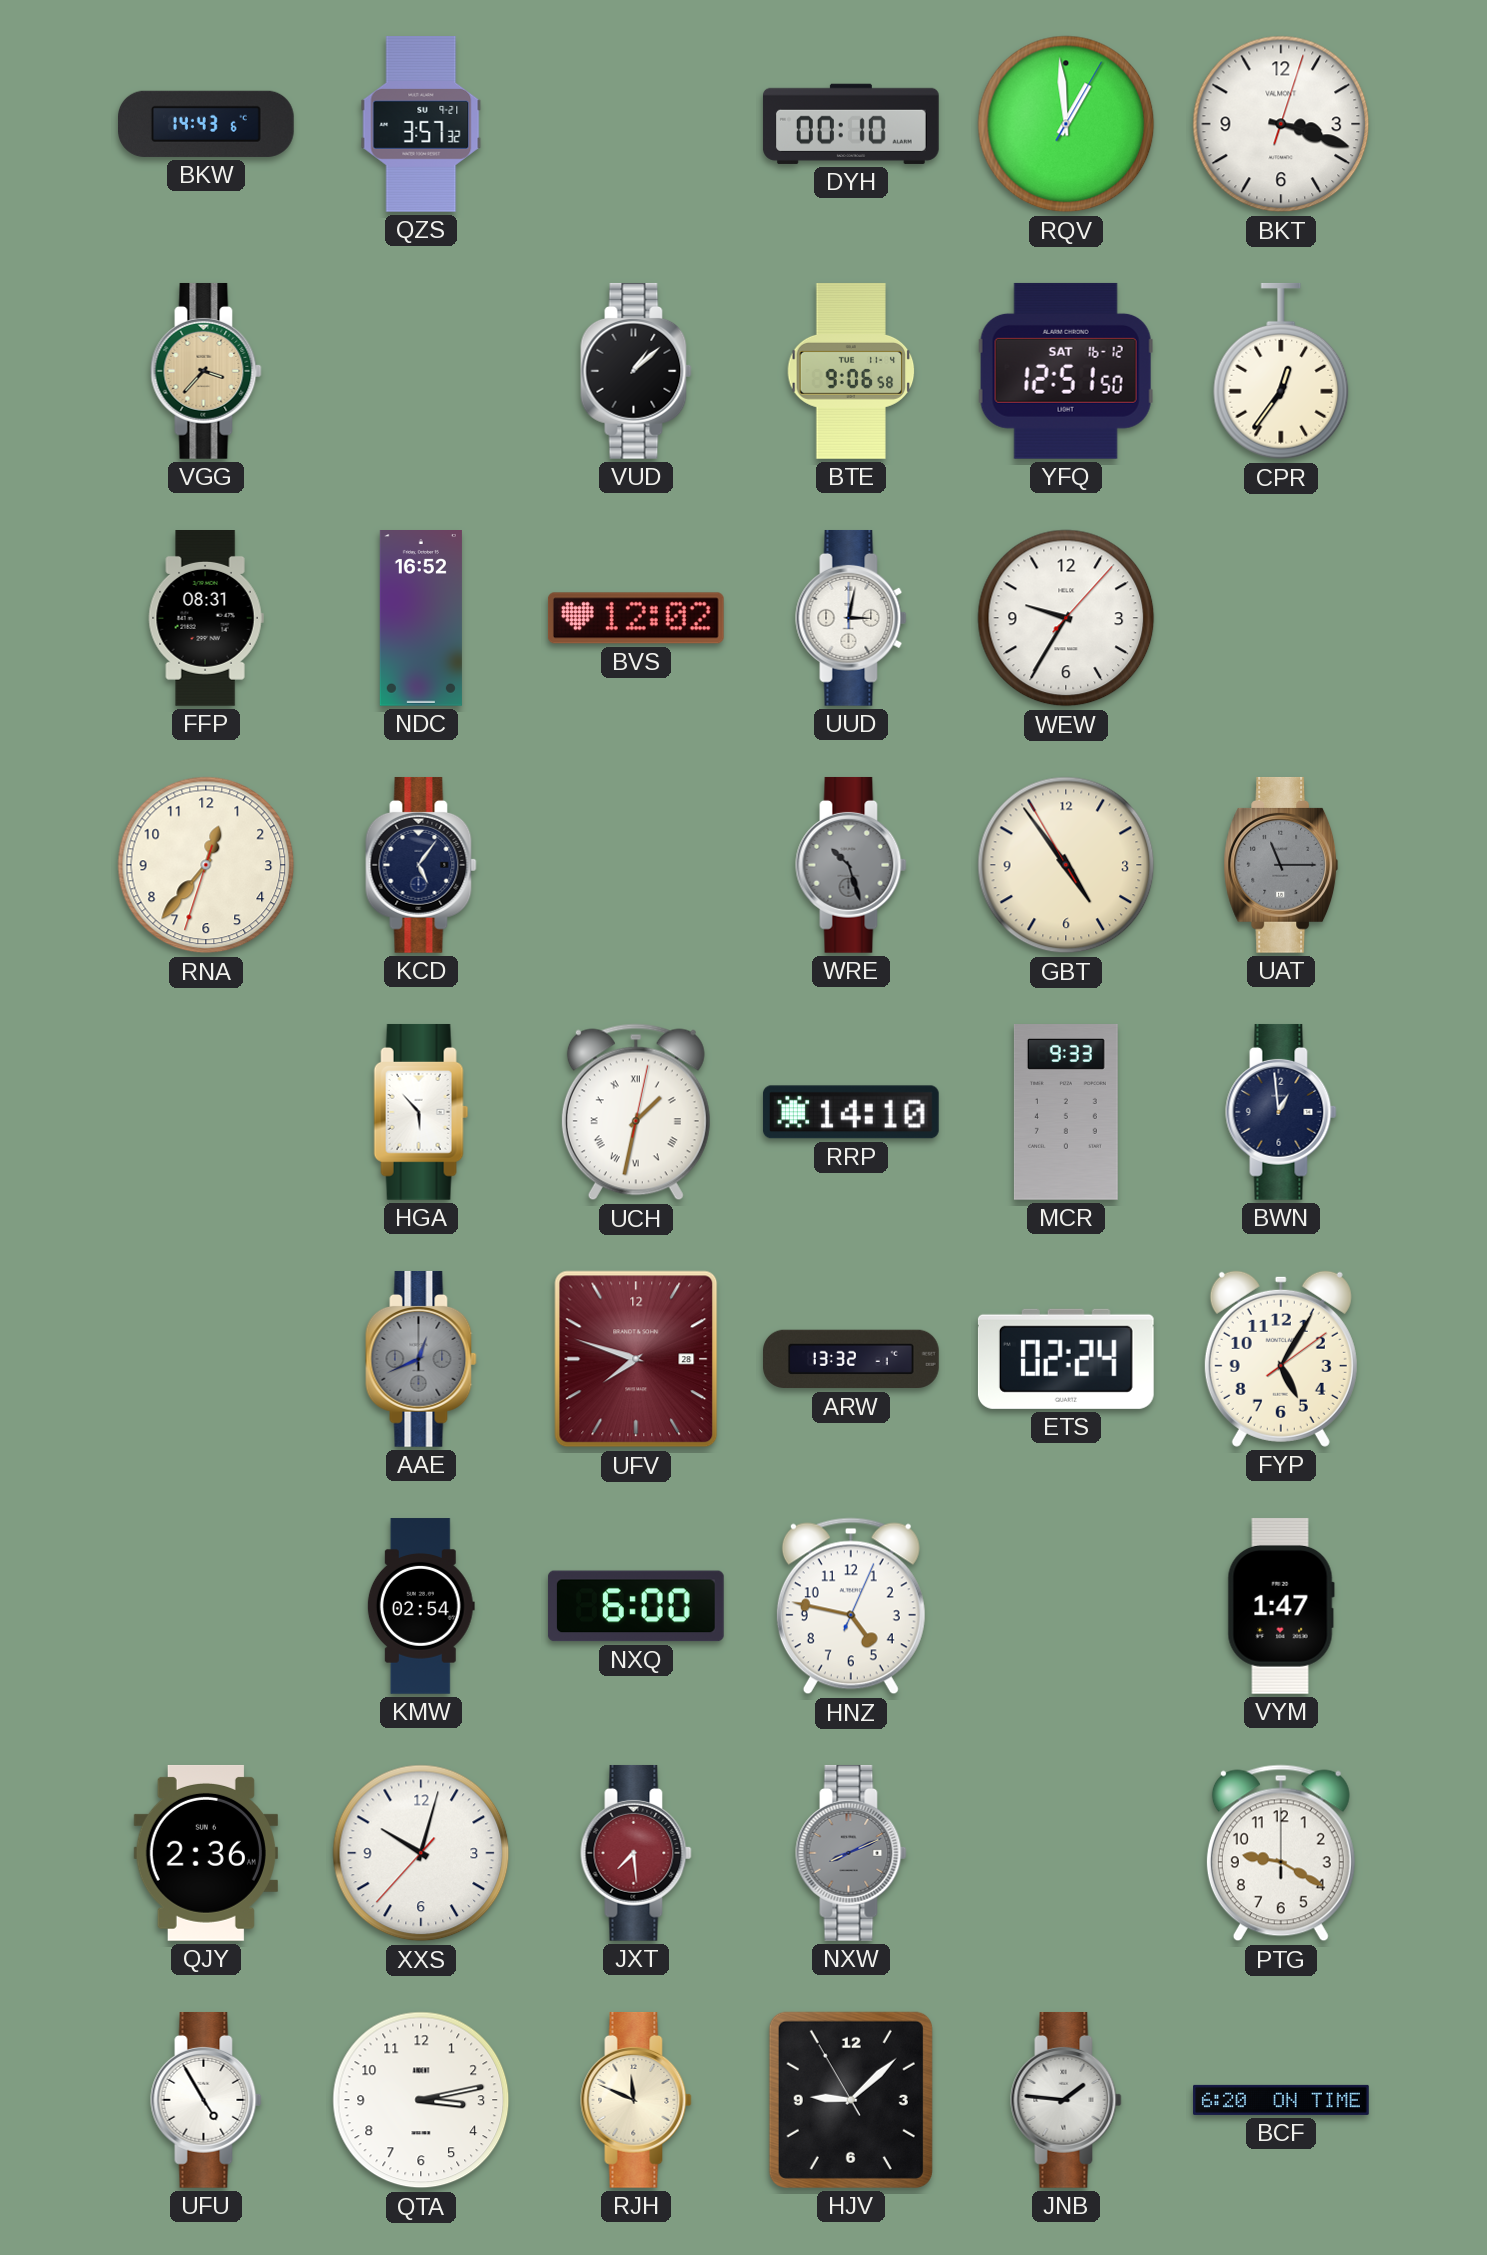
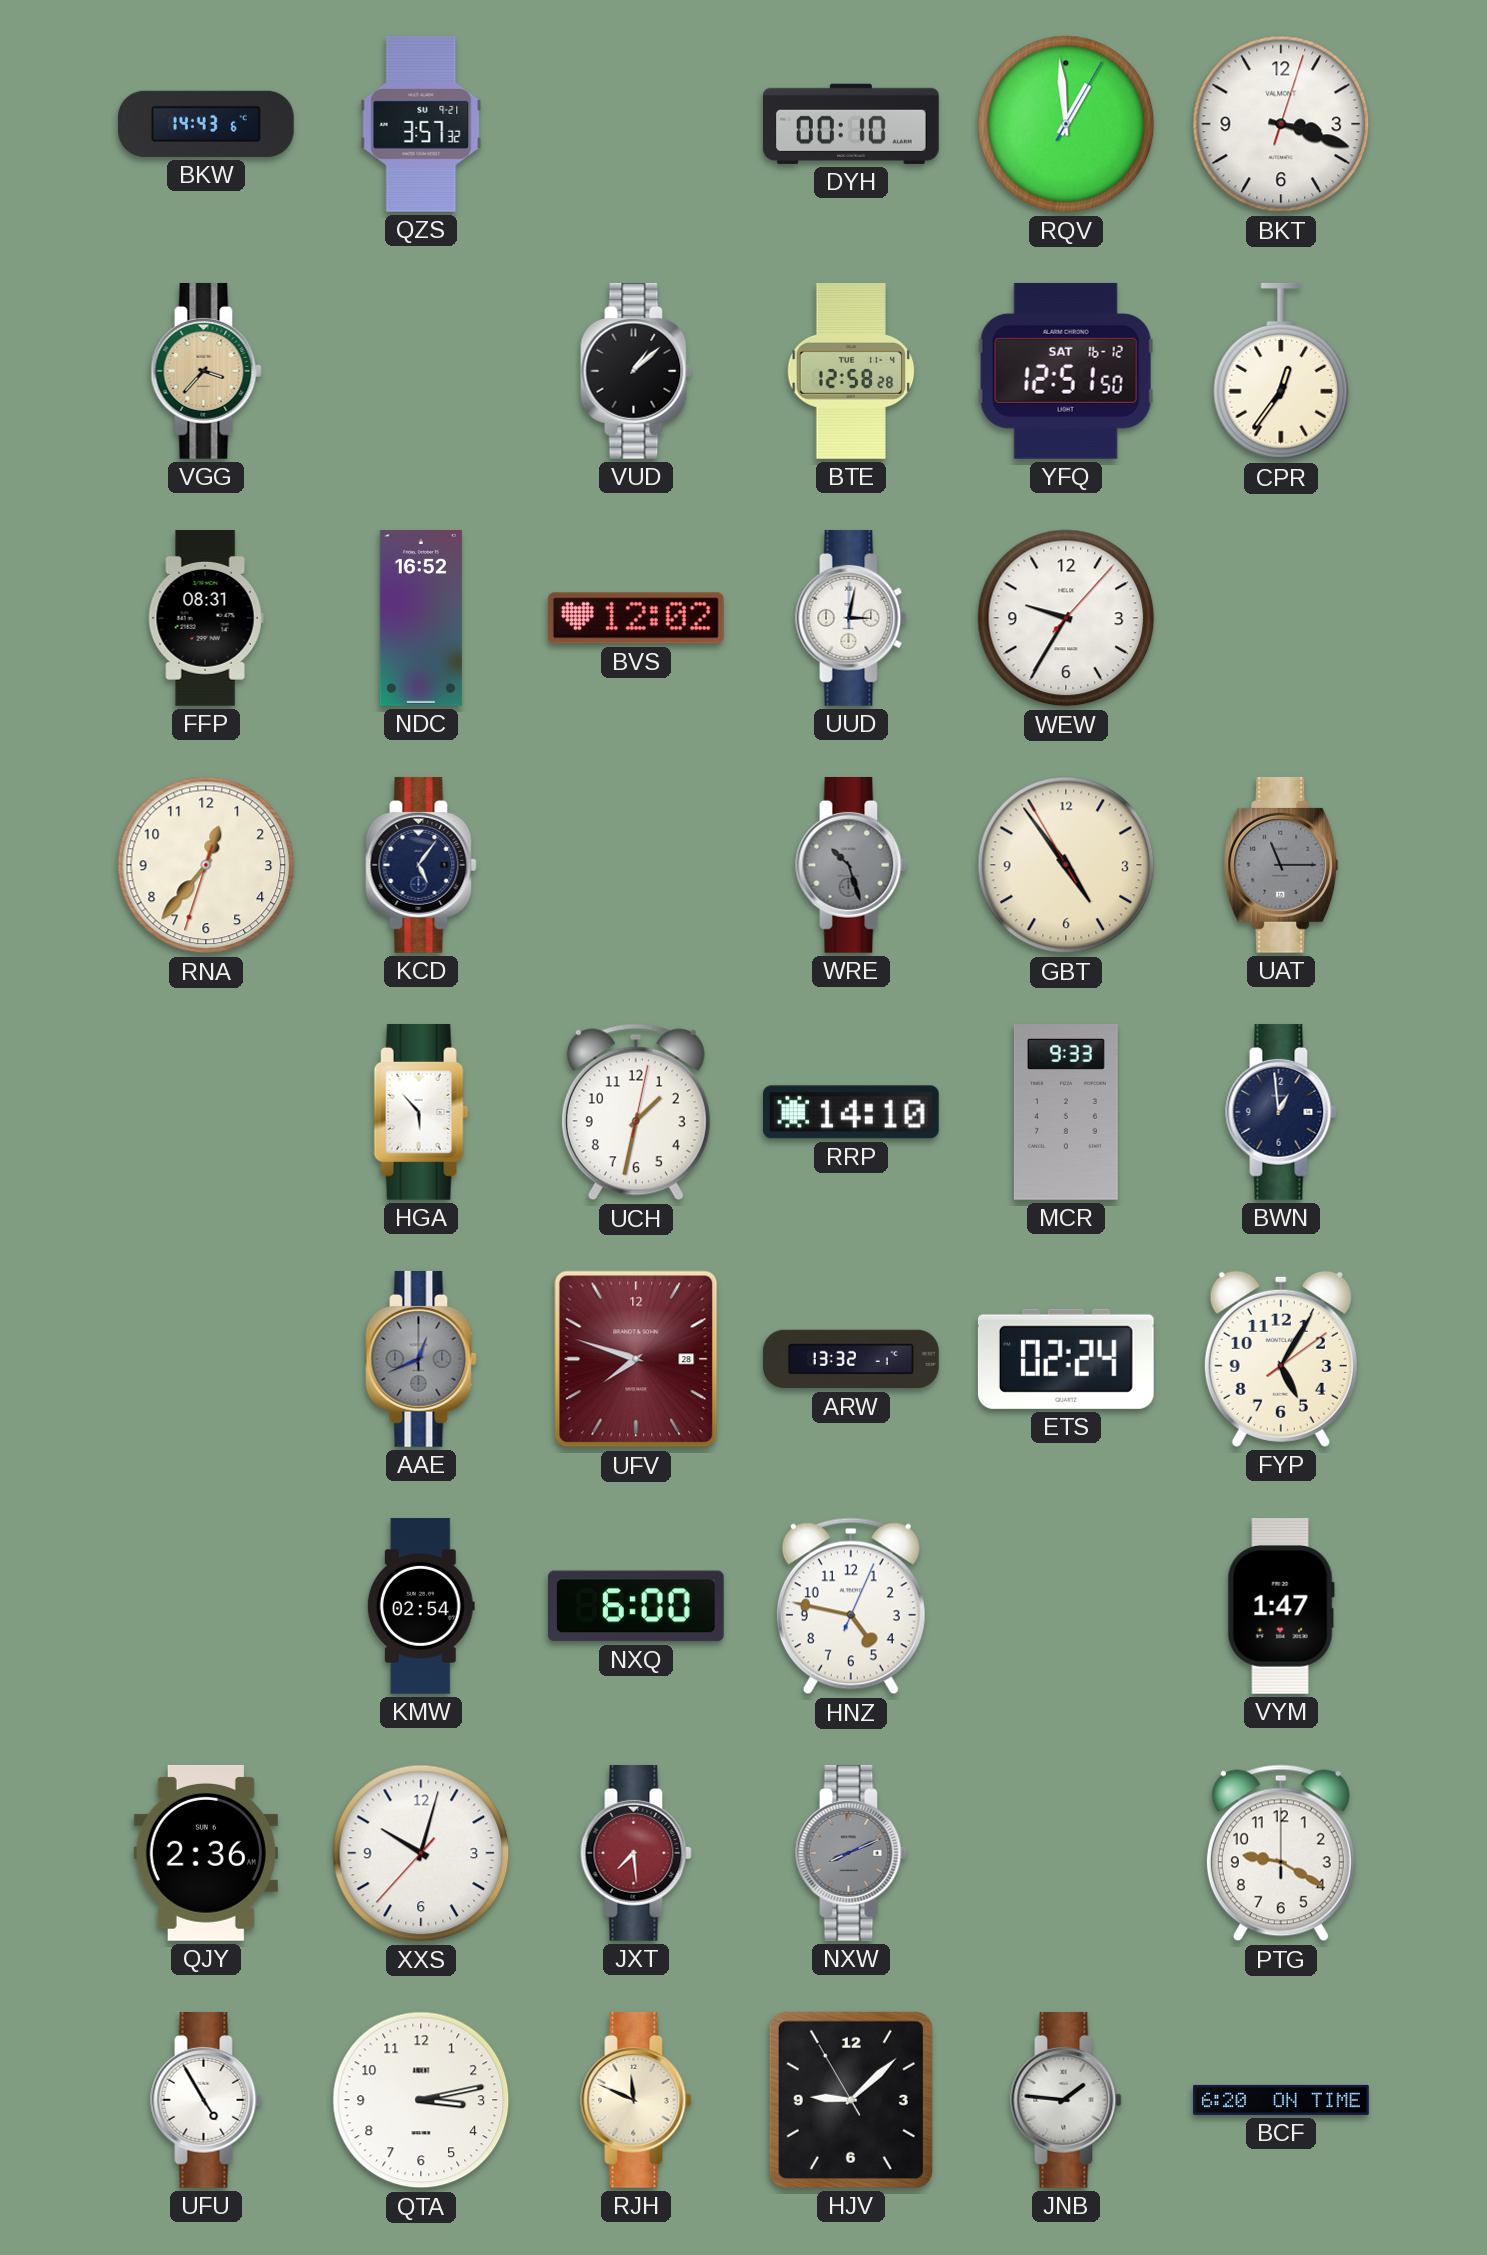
BTE: 9:06 -> 12:58 (851, 372)
UCH numerals: Roman -> Arabic (636, 1112)
